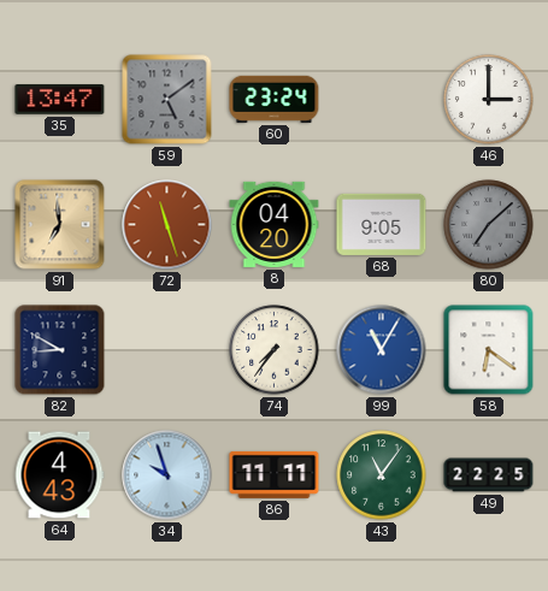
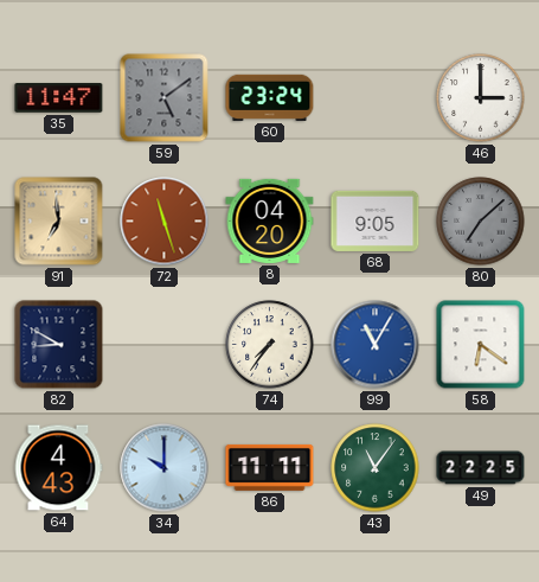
35: 13:47 -> 11:47 (59, 98)
34: 9:57 -> 10:00 (165, 468)
